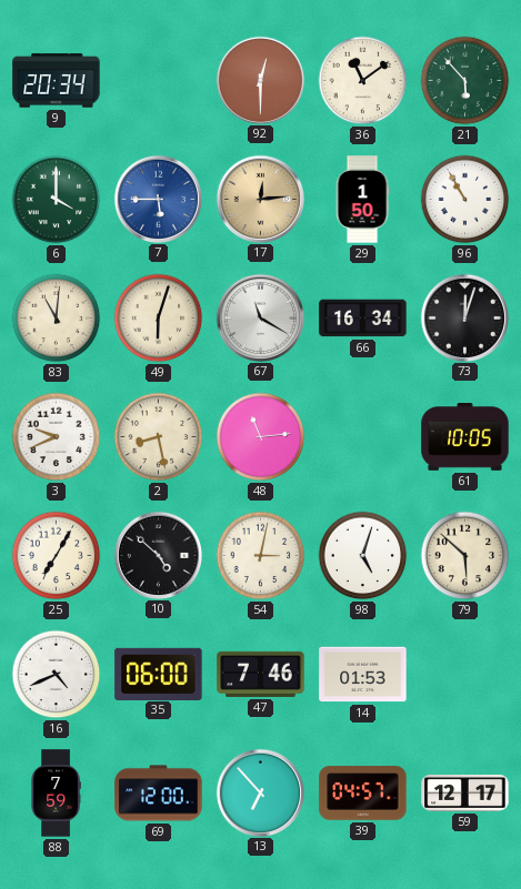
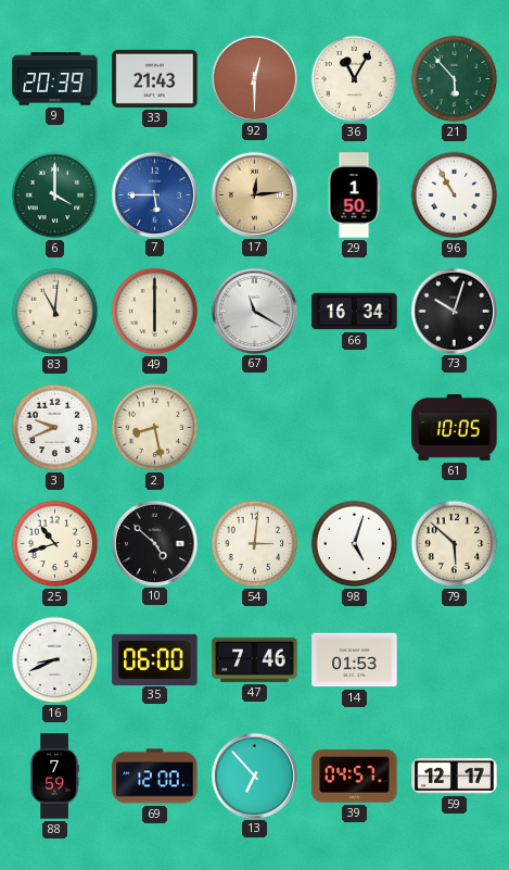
9: 20:34 -> 20:39 (55, 79)
33: none -> 21:43 (155, 78)
36: 11:09 -> 11:05 (355, 79)
49: 6:03 -> 6:00 (155, 312)
73: 12:03 -> 10:03 (454, 311)
48: 11:14 -> none (261, 437)
25: 7:05 -> 10:42 (55, 544)
54: 3:02 -> 3:01 (255, 544)
16: 4:41 -> 8:41 (55, 660)
